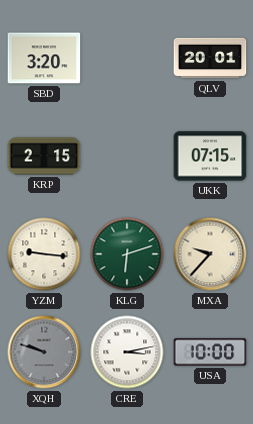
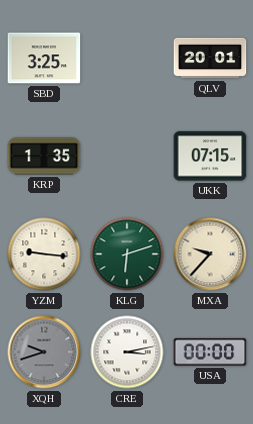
SBD: 3:20 -> 3:25 (44, 58)
KRP: 2:15 -> 1:35 (44, 156)
XQH: 9:48 -> 9:42 (44, 352)
USA: 10:00 -> 00:00 (210, 352)
